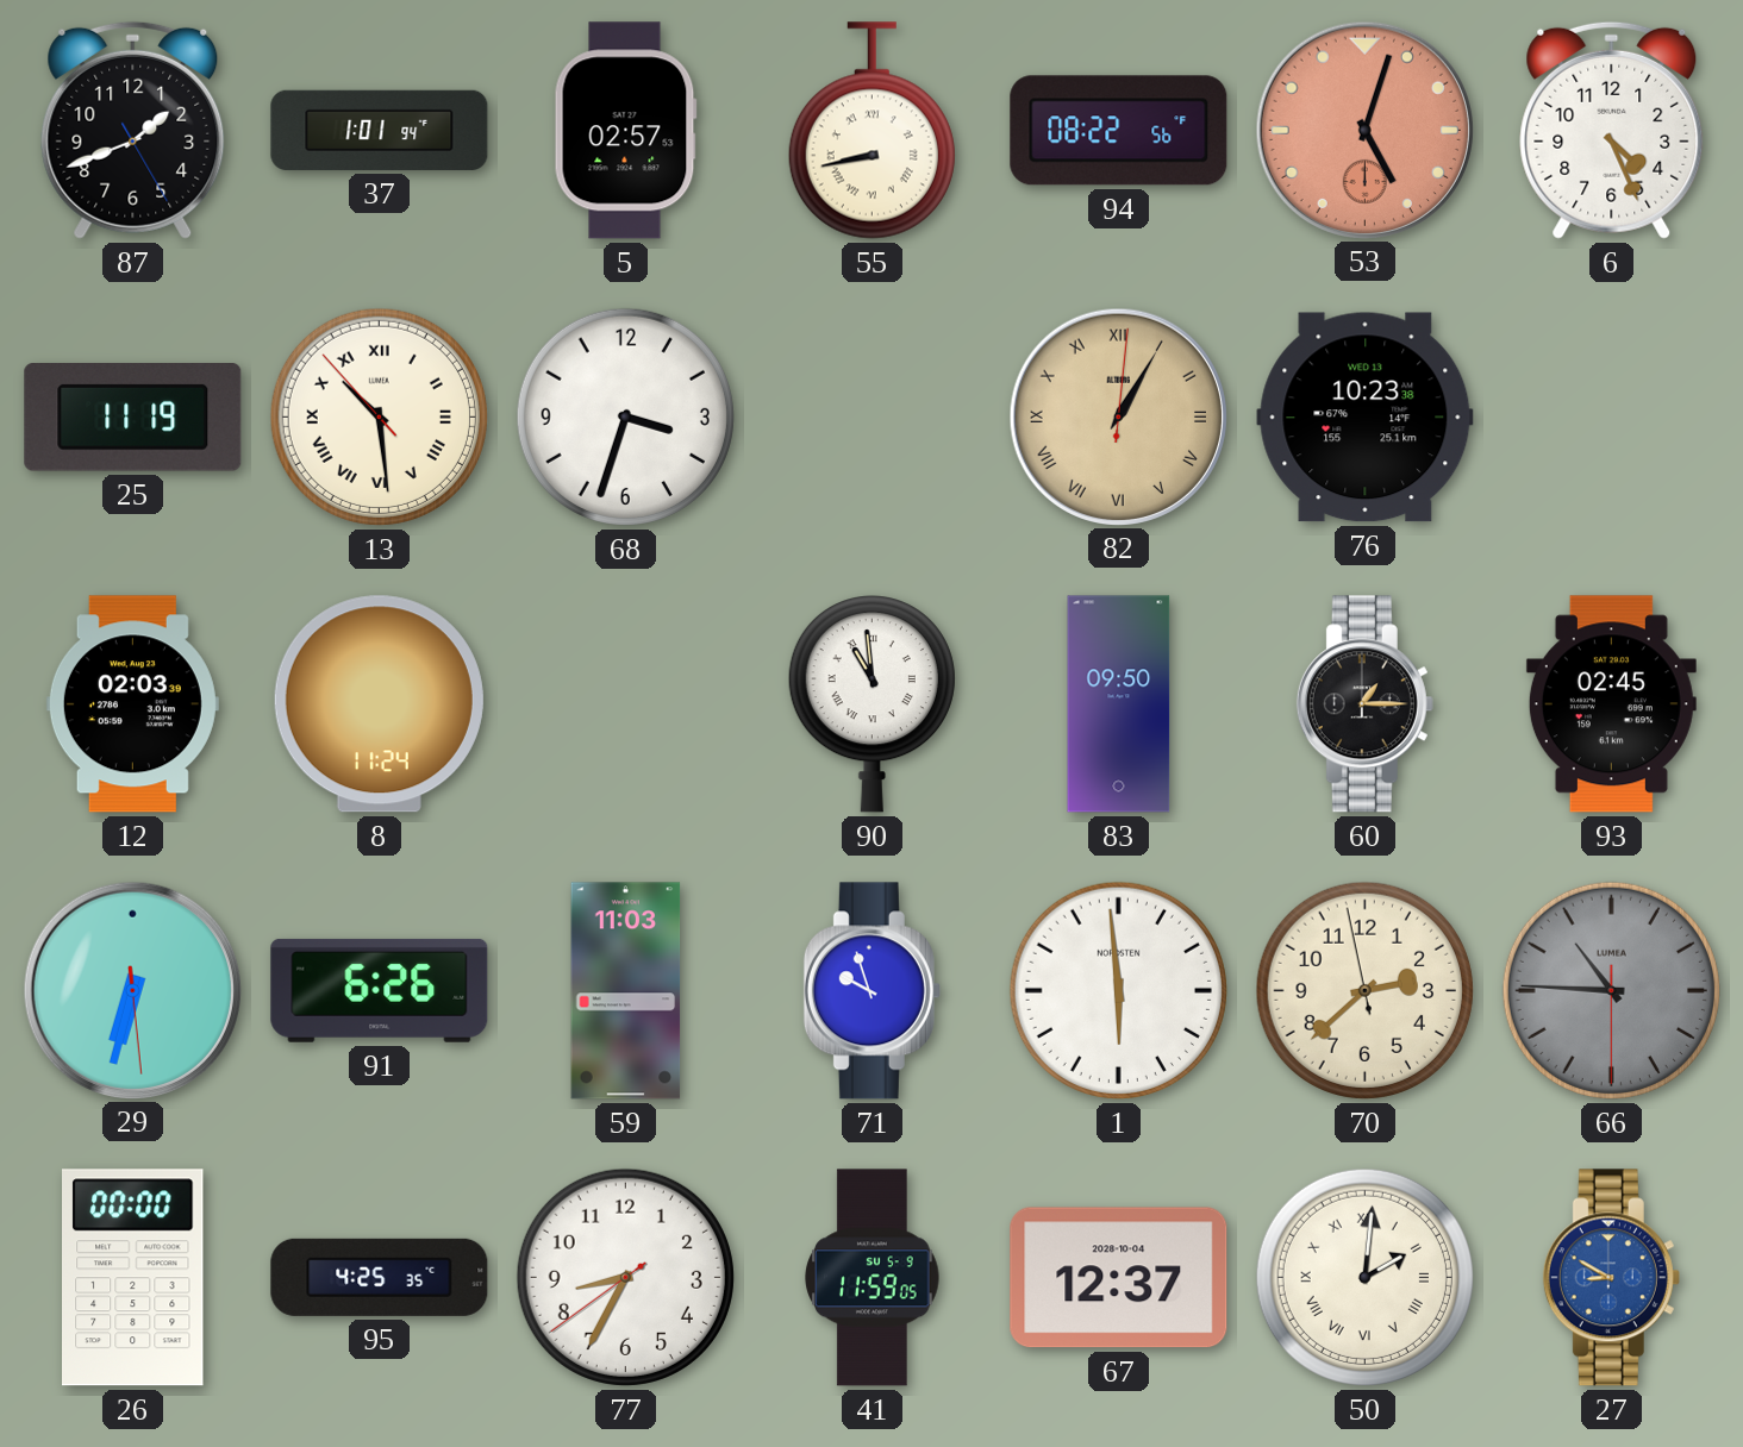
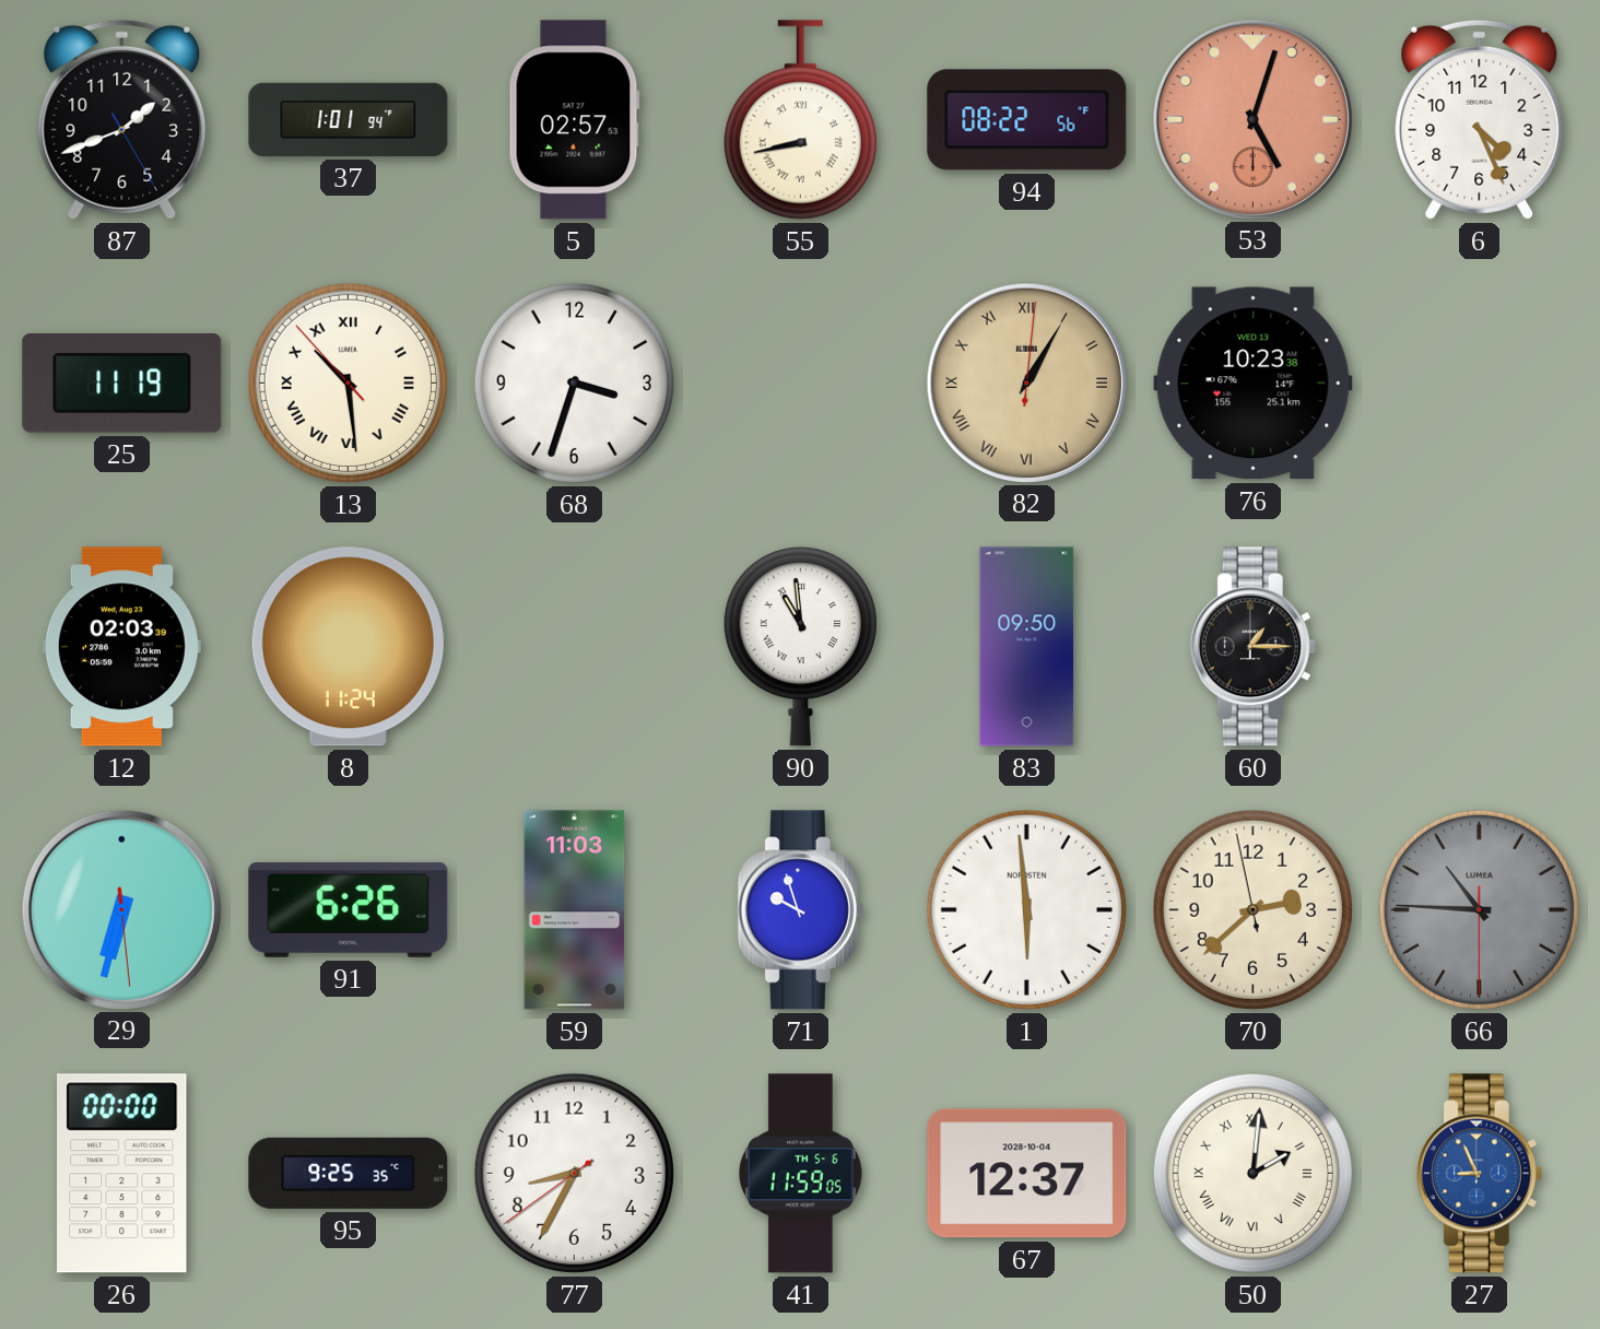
93: 02:45 -> none (1611, 704)
95: 4:25 -> 9:25 (349, 1173)
41 date: SU 5-9 -> TH 5-6 (801, 1174)
27: 8:50 -> 8:56 (1479, 1174)
